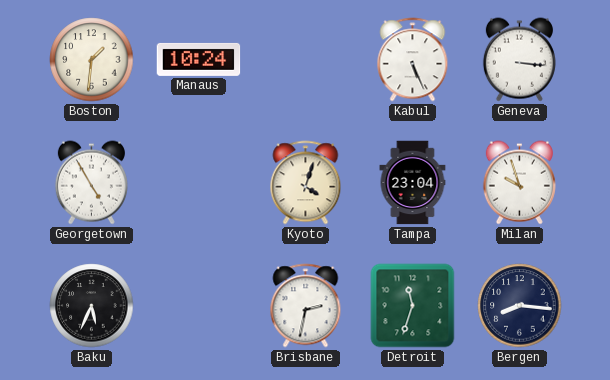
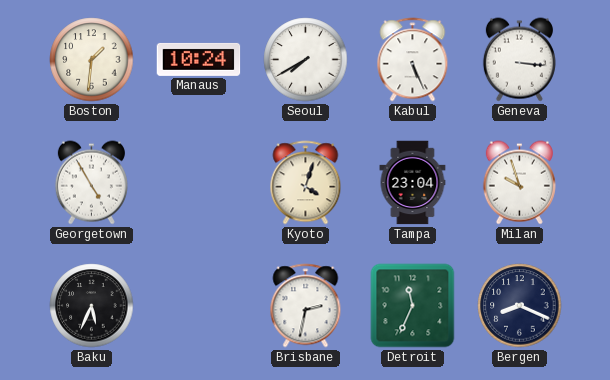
Seoul: none -> 7:40 (306, 60)
Detroit: 11:33 -> 11:34 (413, 306)
Bergen: 8:16 -> 8:19 (520, 306)
